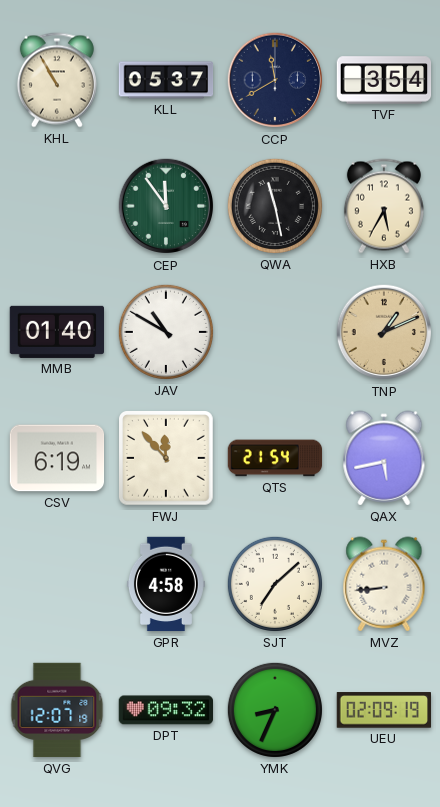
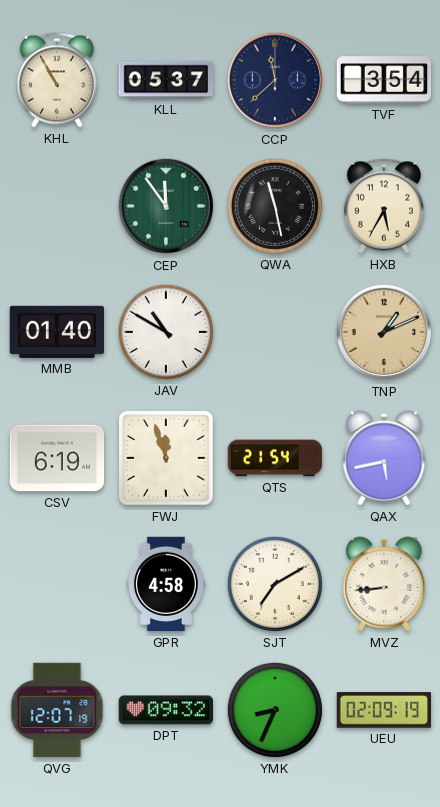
CCP: 11:40 -> 11:38 (275, 80)
FWJ: 11:53 -> 11:57 (167, 459)
SJT: 7:08 -> 7:10 (275, 584)
